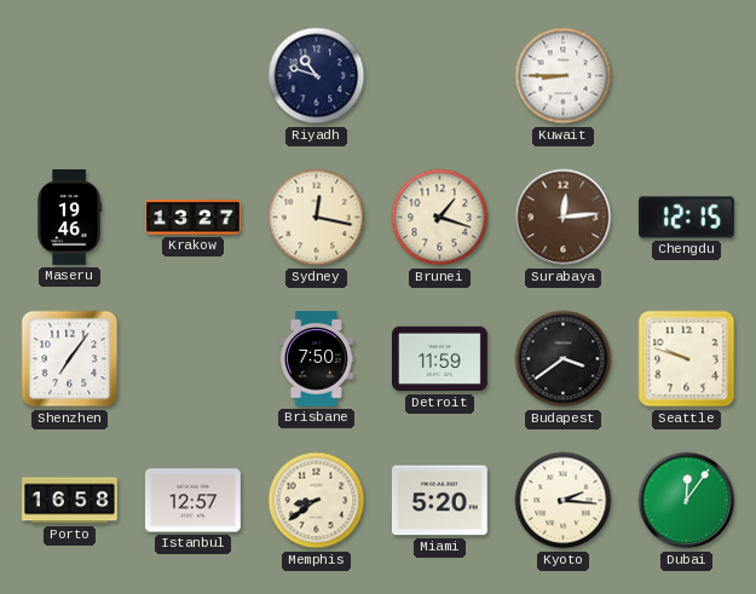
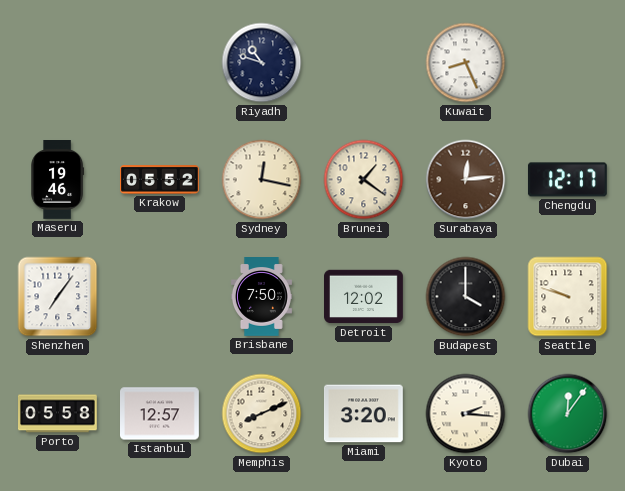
Kuwait: 8:45 -> 8:26 (466, 63)
Krakow: 13:27 -> 05:52 (160, 180)
Brunei: 1:18 -> 1:21 (364, 180)
Chengdu: 12:15 -> 12:17 (567, 180)
Detroit: 11:59 -> 12:02 (364, 297)
Budapest: 3:39 -> 4:00 (466, 297)
Porto: 16:58 -> 05:58 (58, 414)
Memphis: 8:39 -> 8:11 (262, 414)
Miami: 5:20 -> 3:20 (363, 414)
